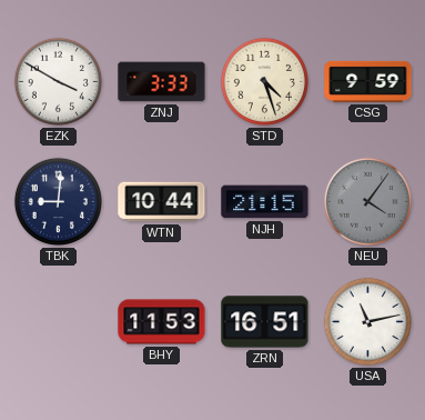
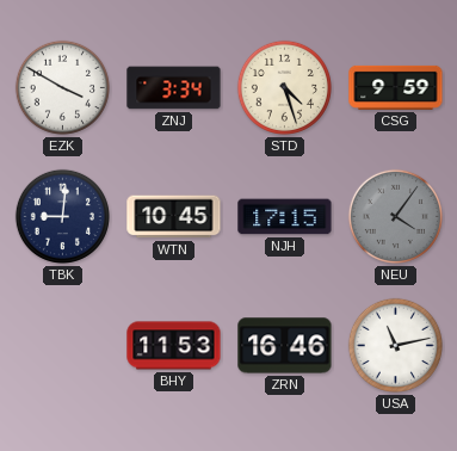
ZNJ: 3:33 -> 3:34 (174, 88)
WTN: 10:44 -> 10:45 (174, 217)
NJH: 21:15 -> 17:15 (285, 217)
ZRN: 16:51 -> 16:46 (285, 346)
